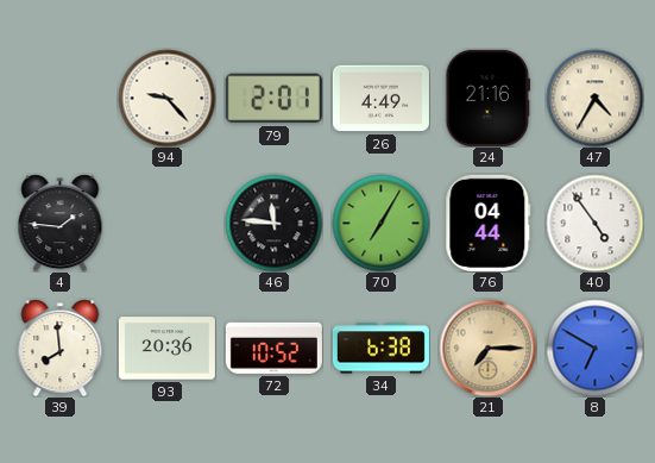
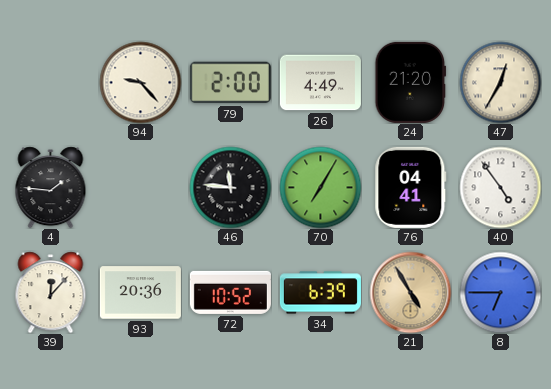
79: 2:01 -> 2:00 (230, 83)
24: 21:16 -> 21:20 (411, 82)
47: 4:35 -> 12:35 (500, 82)
76: 04:44 -> 04:41 (411, 187)
39: 7:59 -> 12:07 (51, 292)
34: 6:38 -> 6:39 (320, 293)
21: 7:15 -> 4:55 (410, 292)
8: 6:50 -> 6:45 (500, 292)
